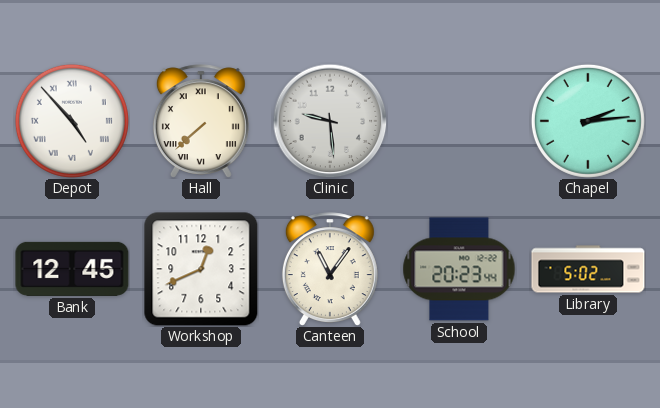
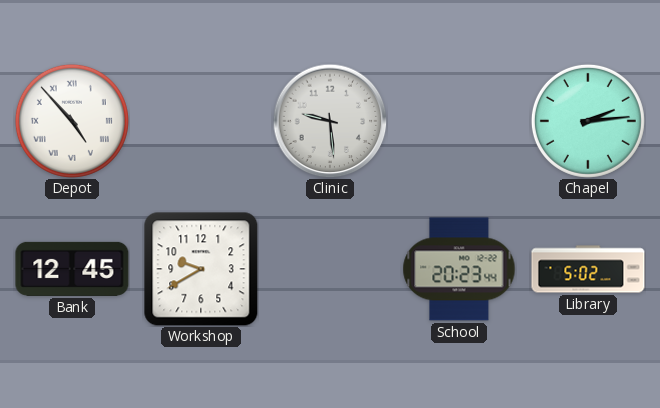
Hall: 7:38 -> none (201, 121)
Workshop: 12:41 -> 9:40 (201, 269)
Canteen: 11:06 -> none (330, 269)
